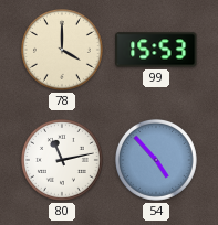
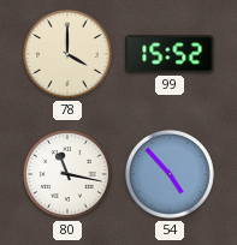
99: 15:53 -> 15:52 (170, 54)
80: 11:13 -> 11:17 (67, 174)
